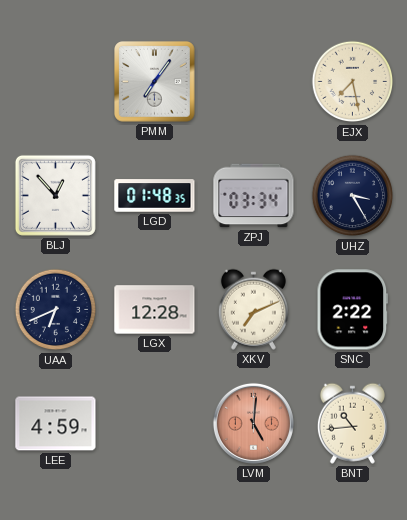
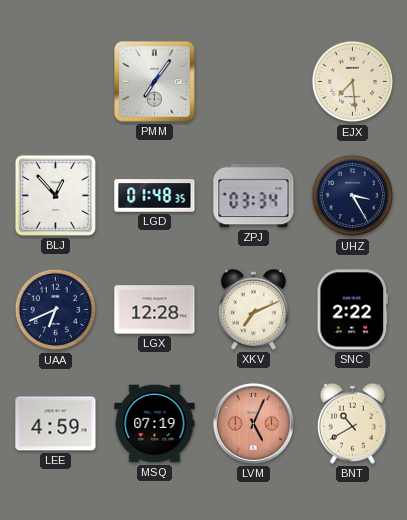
EJX: 7:28 -> 7:29 (353, 82)
MSQ: none -> 07:19 (155, 424)
LVM: 5:01 -> 5:04 (253, 423)
BNT: 10:44 -> 10:40 (352, 423)
